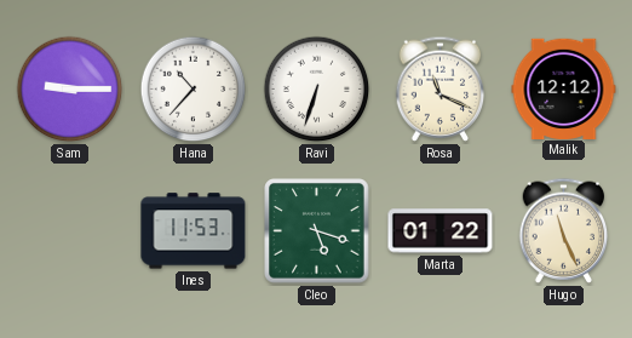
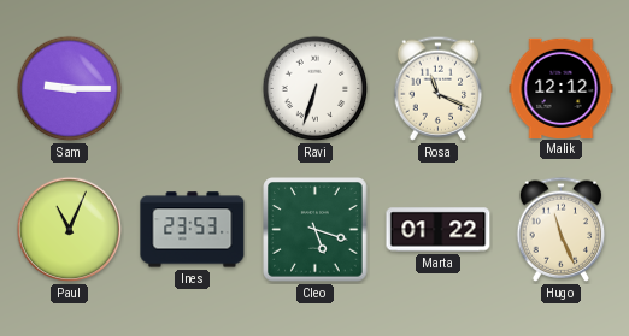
Hana: 10:37 -> none (194, 90)
Paul: none -> 11:04 (70, 230)
Ines: 11:53 -> 23:53 (193, 230)
